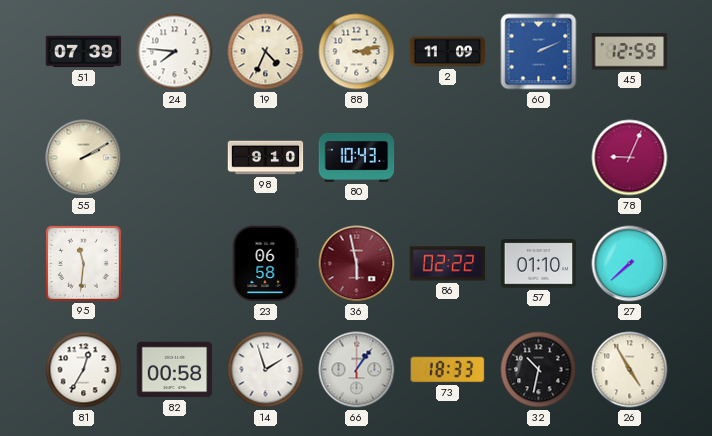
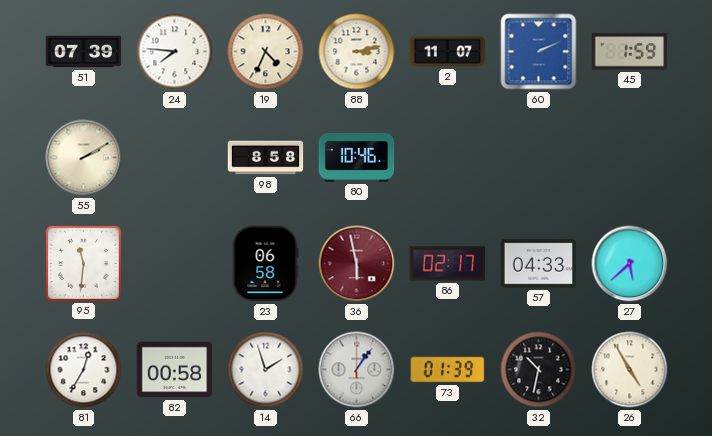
2: 11:09 -> 11:07 (448, 52)
45: 12:59 -> 1:59 (630, 52)
98: 9:10 -> 8:58 (266, 158)
80: 10:43 -> 10:46 (357, 157)
78: 9:04 -> none (630, 158)
86: 02:22 -> 02:17 (448, 264)
57: 01:10 -> 04:33 (539, 264)
27: 7:38 -> 5:38 (630, 264)
73: 18:33 -> 01:39 (448, 369)
